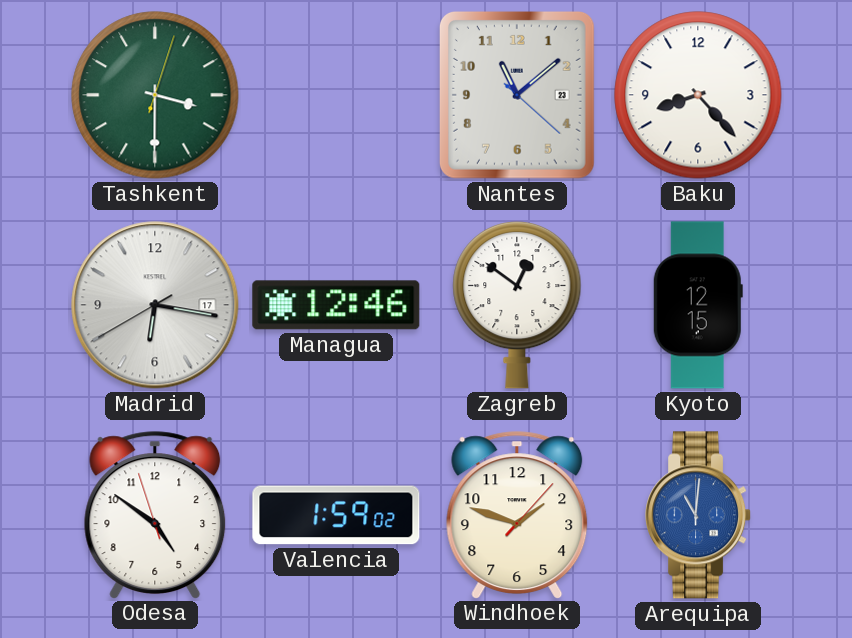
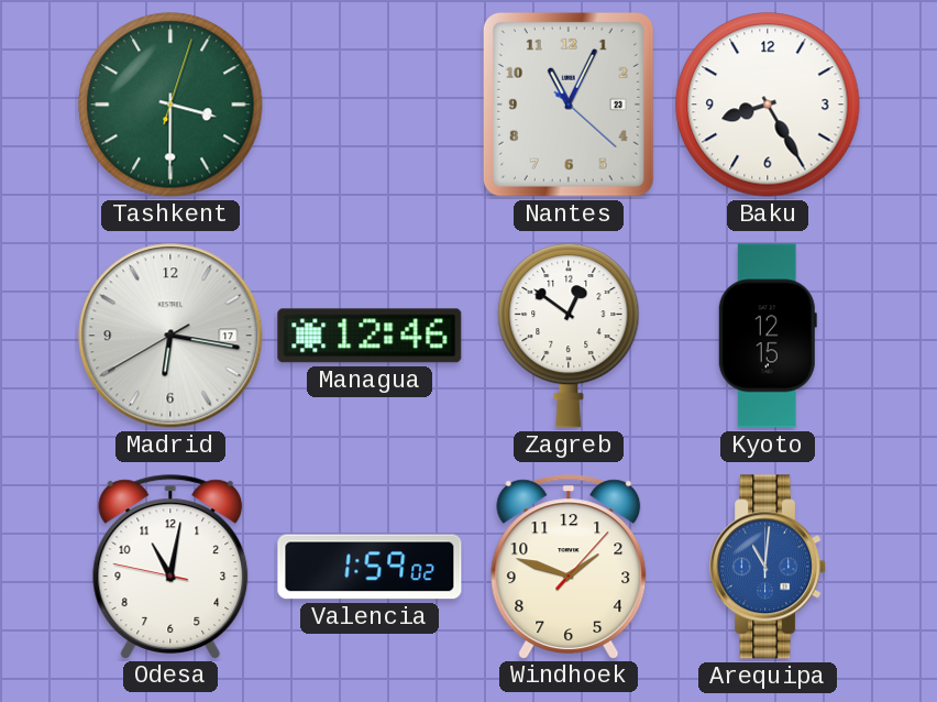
Nantes: 11:08 -> 11:04 (569, 105)
Baku: 8:23 -> 8:25 (768, 105)
Odesa: 4:50 -> 11:01 (170, 567)
